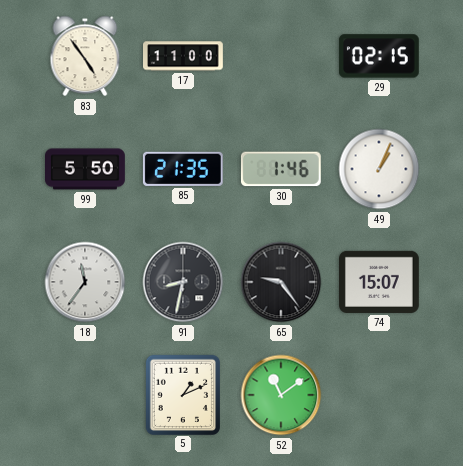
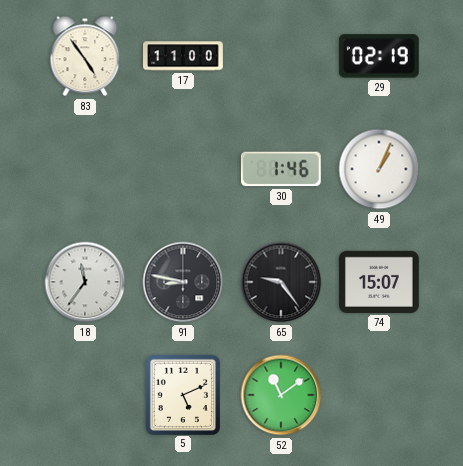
29: 02:15 -> 02:19 (379, 56)
99: 5:50 -> none (86, 169)
85: 21:35 -> none (183, 169)
91: 8:32 -> 8:47 (183, 282)
5: 1:11 -> 5:11 (182, 394)
